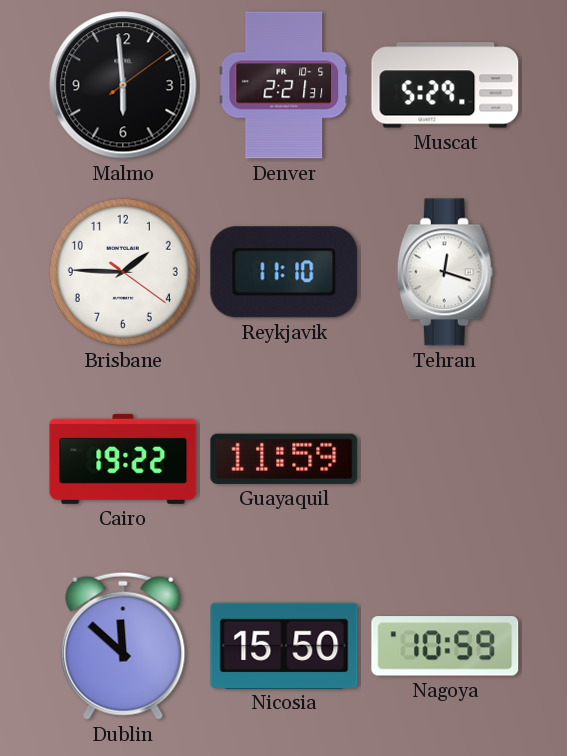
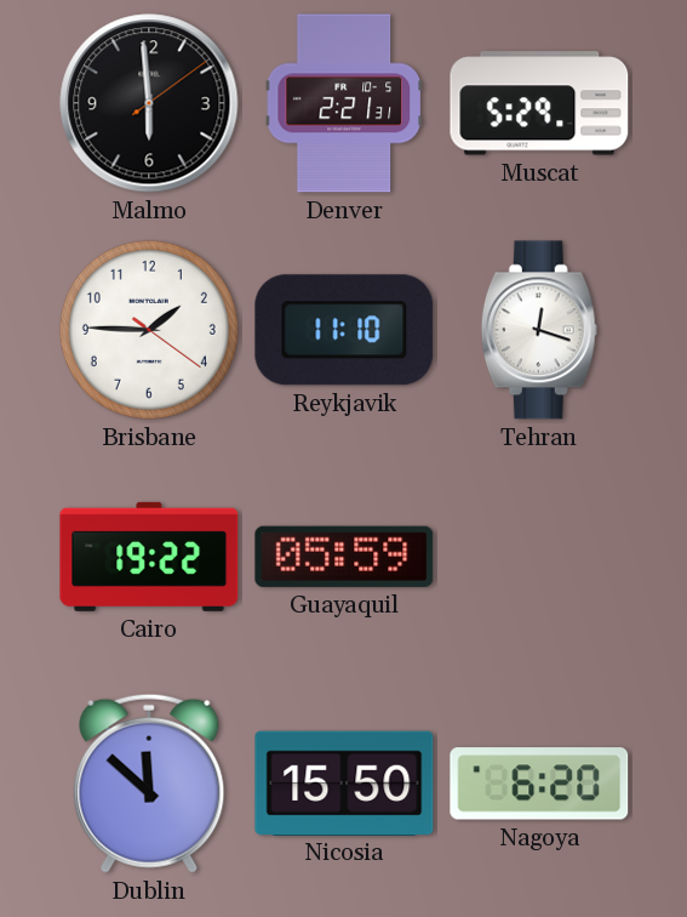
Guayaquil: 11:59 -> 05:59 (344, 557)
Nagoya: 10:59 -> 6:20 (539, 784)
